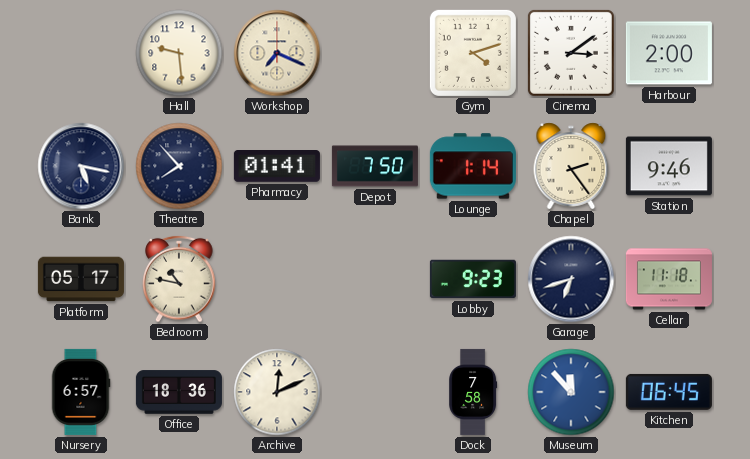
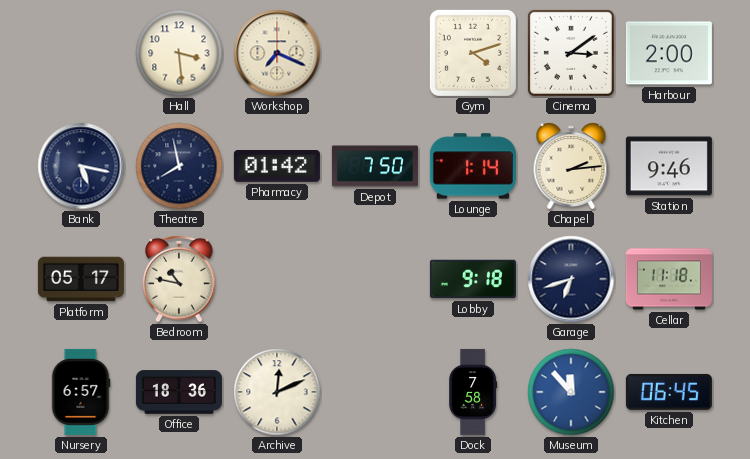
Hall: 9:29 -> 3:29 (179, 53)
Theatre: 7:53 -> 7:58 (179, 166)
Pharmacy: 01:41 -> 01:42 (277, 167)
Chapel: 2:24 -> 2:14 (571, 166)
Lobby: 9:23 -> 9:18 (473, 279)
